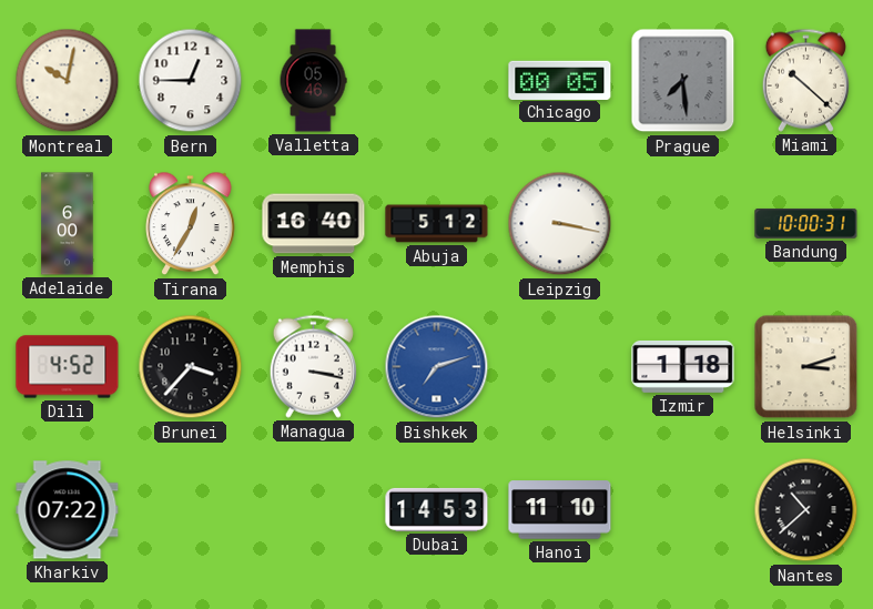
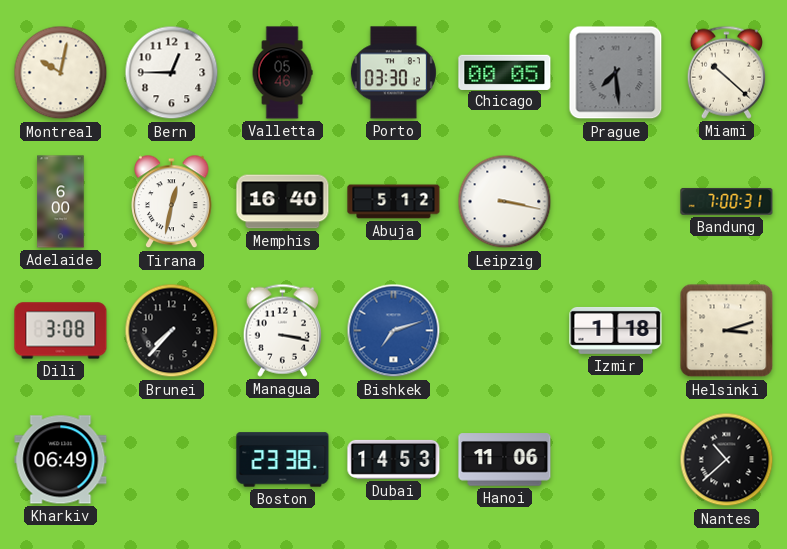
Porto: none -> 03:30 (393, 73)
Tirana: 12:35 -> 12:32 (172, 202)
Bandung: 10:00 -> 7:00 (727, 202)
Dili: 4:52 -> 3:08 (61, 331)
Brunei: 3:37 -> 7:37 (172, 331)
Kharkiv: 07:22 -> 06:49 (61, 460)
Boston: none -> 23:38 (283, 460)
Hanoi: 11:10 -> 11:06 (505, 460)
